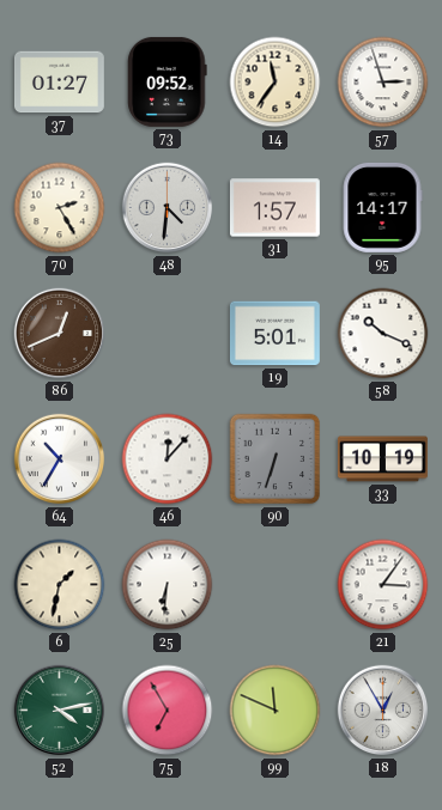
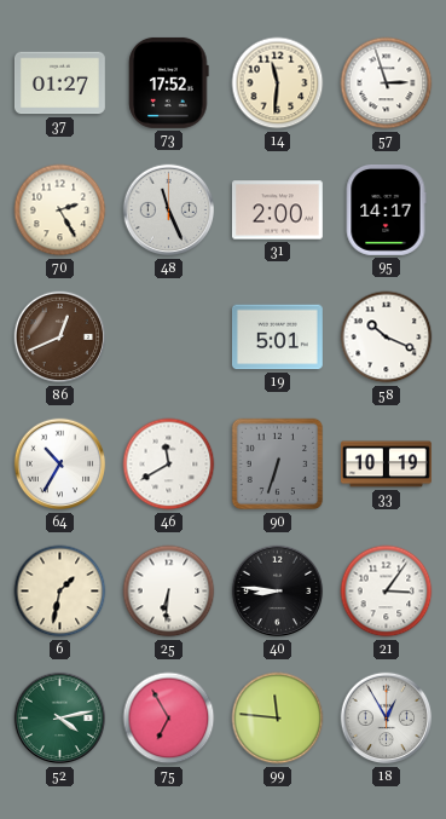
73: 09:52 -> 17:52 (169, 82)
14: 11:36 -> 11:31 (278, 83)
48: 4:31 -> 11:26 (169, 210)
31: 1:57 -> 2:00 (277, 210)
46: 12:07 -> 11:40 (169, 465)
40: none -> 8:46 (278, 592)
99: 11:49 -> 11:46 (278, 719)
